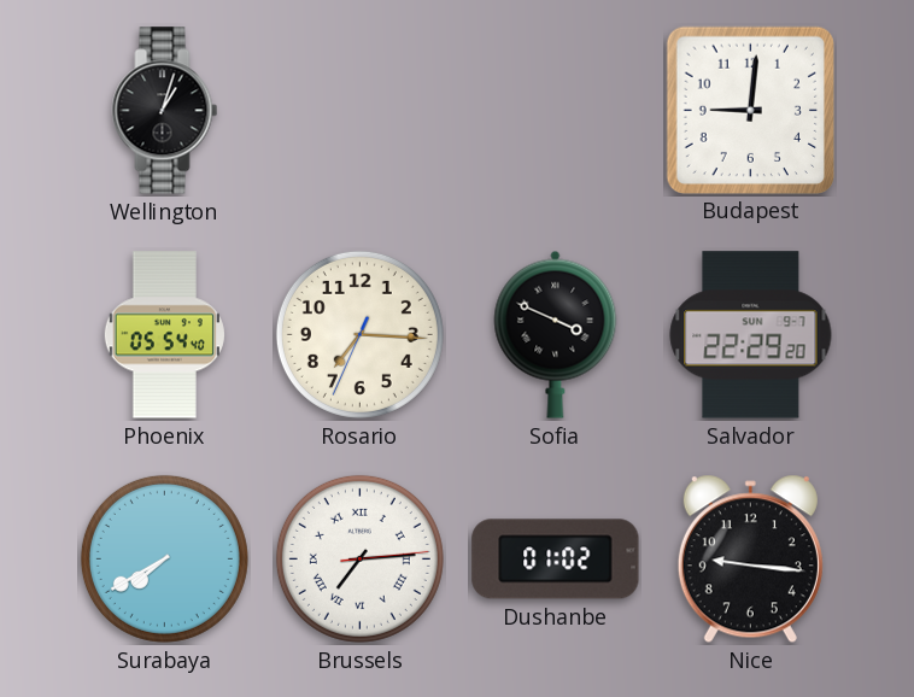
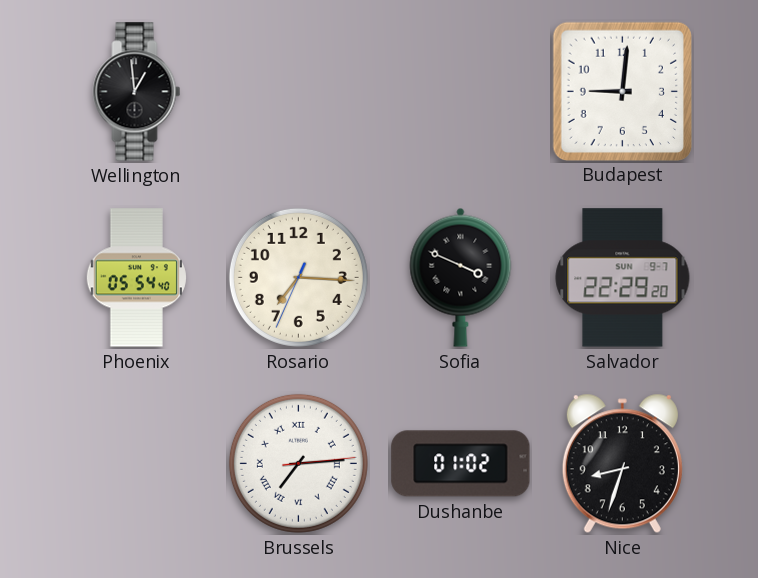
Wellington: 1:03 -> 12:59 (137, 92)
Surabaya: 7:40 -> none (164, 558)
Nice: 9:16 -> 8:33 (622, 464)
